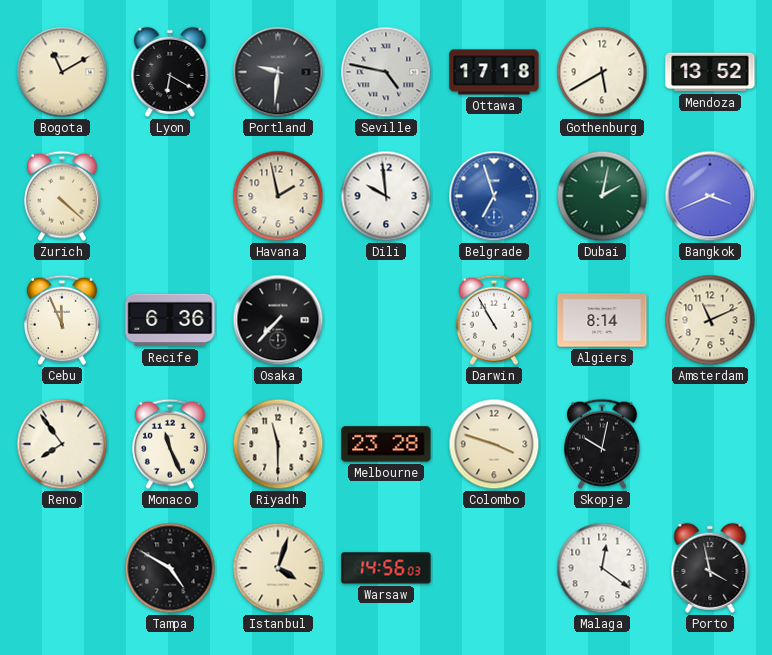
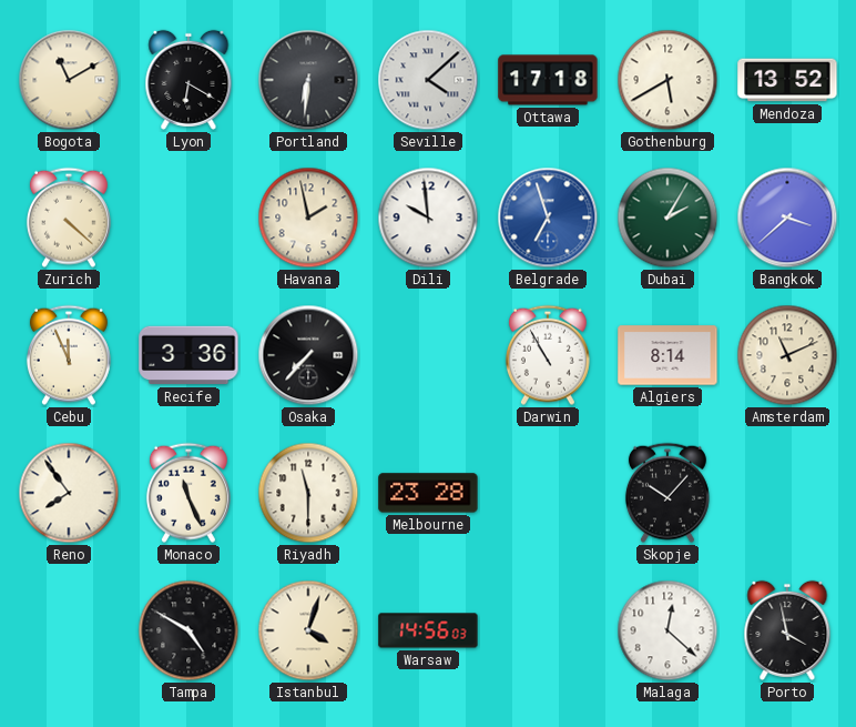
Portland: 9:31 -> 6:31 (308, 80)
Seville: 4:47 -> 4:08 (428, 80)
Dubai: 2:02 -> 2:05 (668, 218)
Bangkok: 3:41 -> 3:38 (787, 218)
Recife: 6:36 -> 3:36 (188, 355)
Colombo: 3:48 -> none (494, 444)
Skopje: 10:02 -> 10:07 (668, 493)
Malaga: 12:21 -> 12:22 (668, 630)
